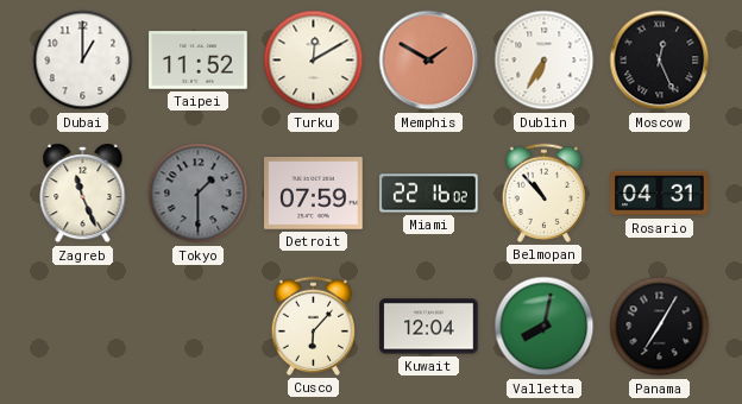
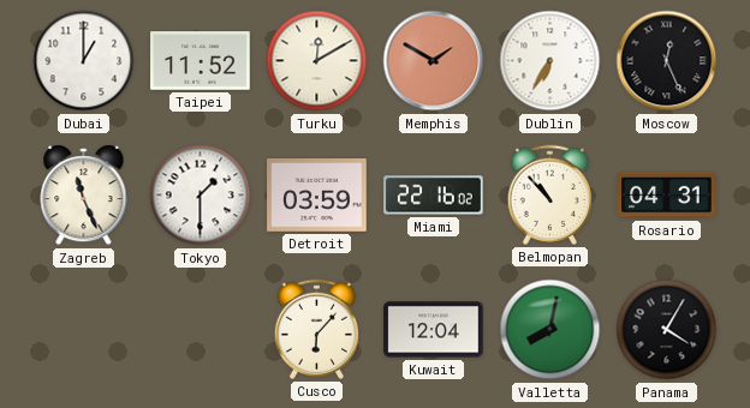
Tokyo dial: grey -> white (201, 196)
Detroit: 07:59 -> 03:59 (317, 196)
Panama: 7:05 -> 4:05 (667, 330)
